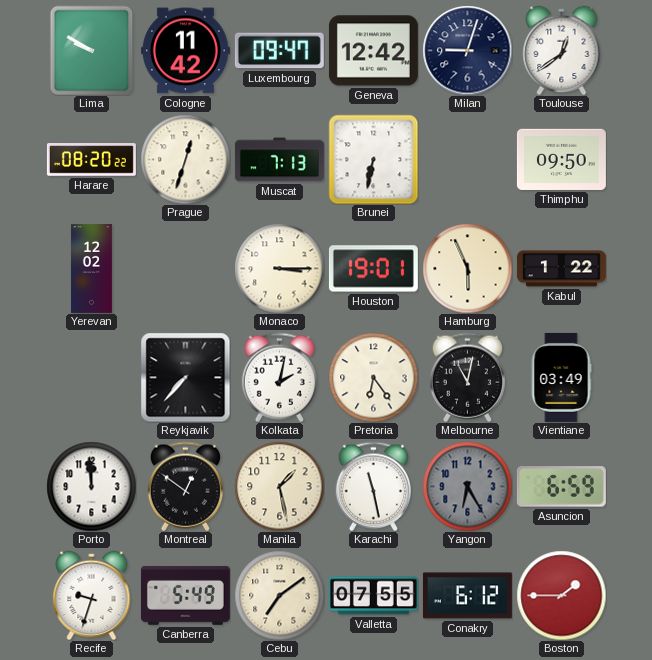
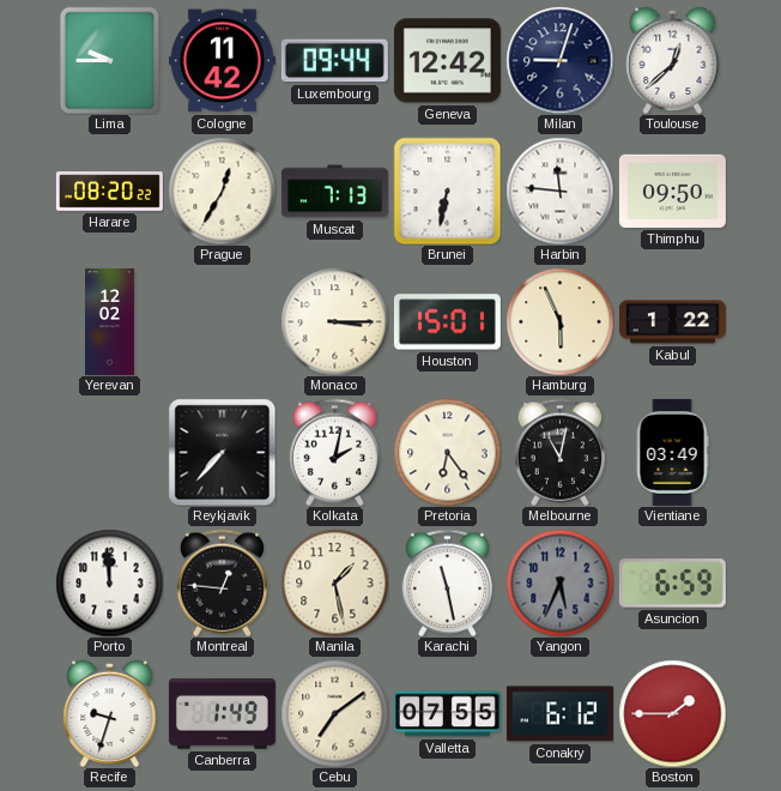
Lima: 9:50 -> 9:45 (110, 60)
Luxembourg: 09:47 -> 09:44 (334, 61)
Toulouse: 12:39 -> 12:38 (673, 60)
Prague: 12:33 -> 12:35 (222, 191)
Harbin: none -> 11:46 (559, 191)
Houston: 19:01 -> 15:01 (447, 322)
Montreal: 12:51 -> 12:46 (222, 582)
Yangon: 6:25 -> 5:34 (559, 582)
Canberra: 5:49 -> 1:49 (222, 713)
